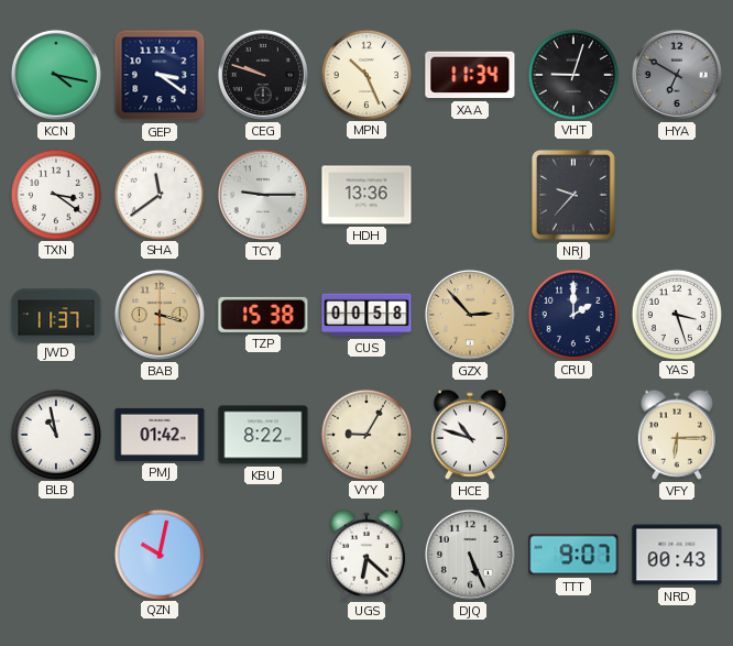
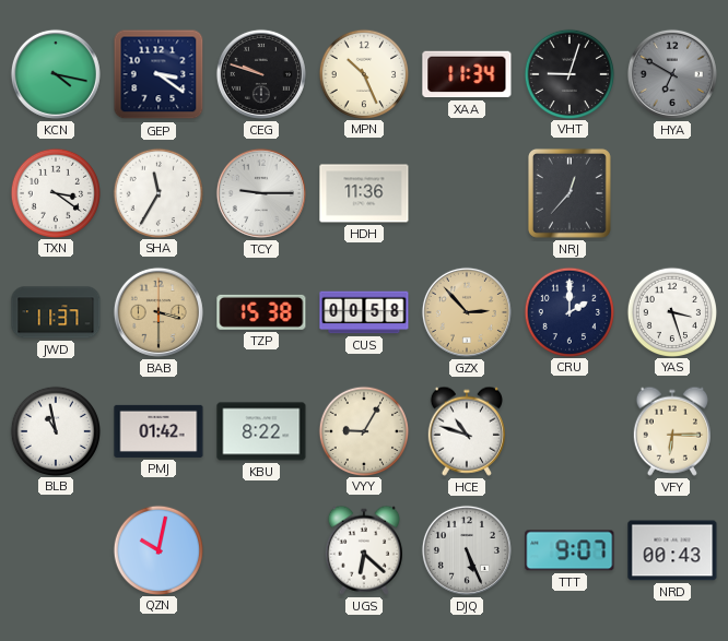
SHA: 11:39 -> 11:35 (157, 192)
HDH: 13:36 -> 11:36 (364, 193)
NRJ: 9:37 -> 12:37 (570, 193)
